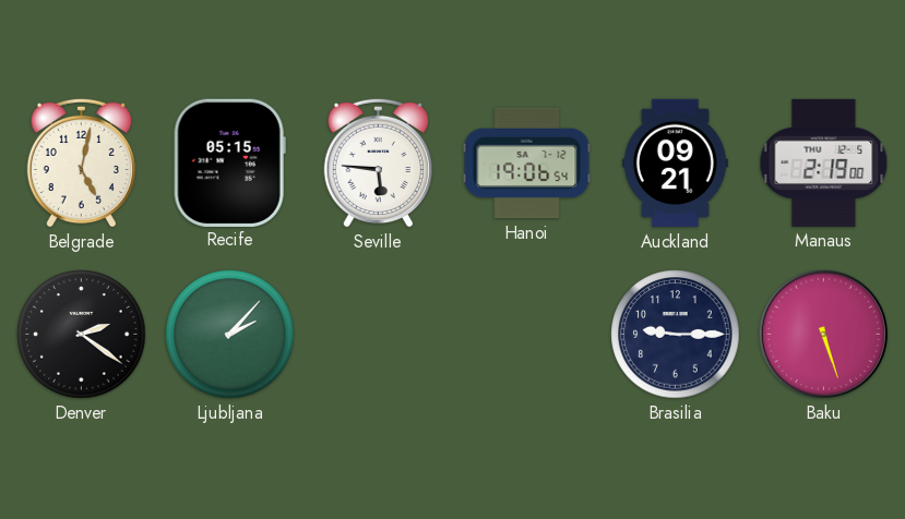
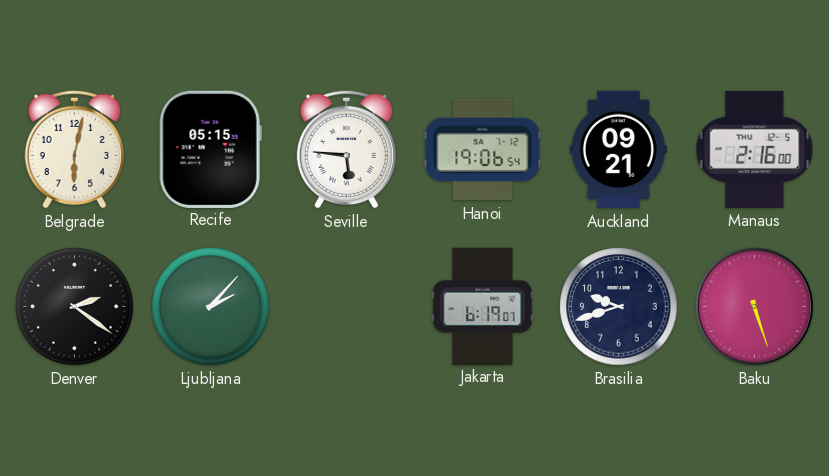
Belgrade: 5:02 -> 6:02 (74, 149)
Manaus: 2:19 -> 2:16 (755, 149)
Jakarta: none -> 6:19 (483, 306)
Brasilia: 9:15 -> 9:42 (619, 307)
